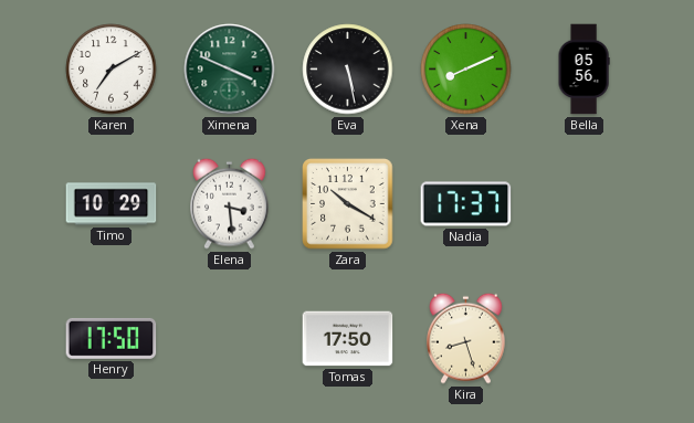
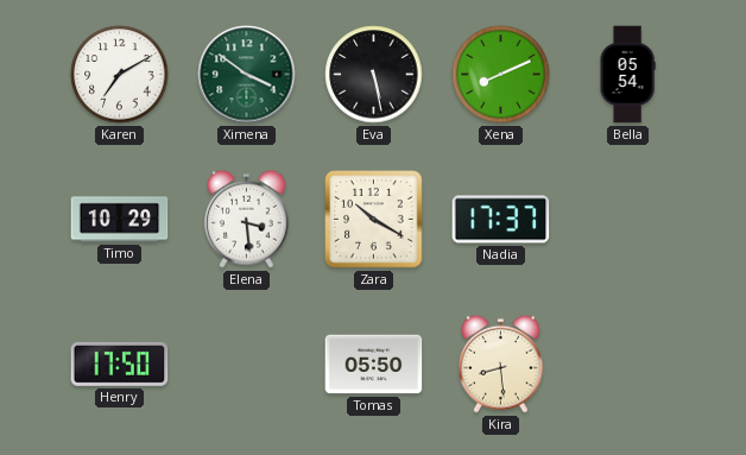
Ximena: 3:49 -> 3:51 (247, 75)
Bella: 05:56 -> 05:54 (627, 75)
Tomas: 17:50 -> 05:50 (374, 365)
Kira: 8:27 -> 8:29 (501, 364)
